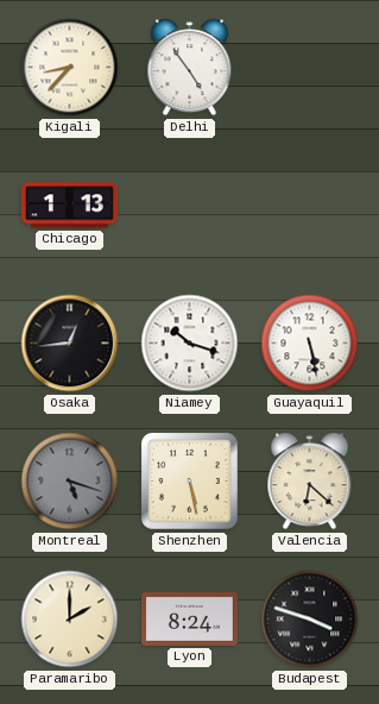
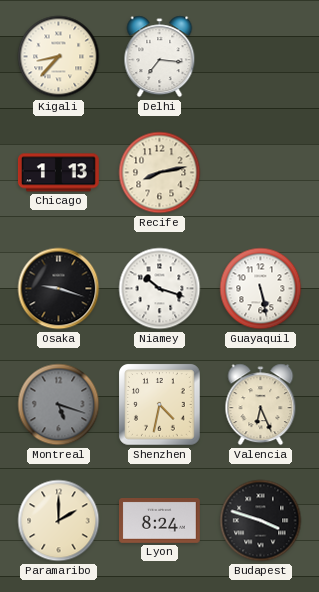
Delhi: 4:54 -> 7:16 (160, 57)
Recife: none -> 8:13 (160, 173)
Osaka: 12:44 -> 9:18 (59, 289)
Shenzhen: 5:28 -> 4:32 (160, 405)
Valencia: 6:22 -> 6:26 (261, 405)
